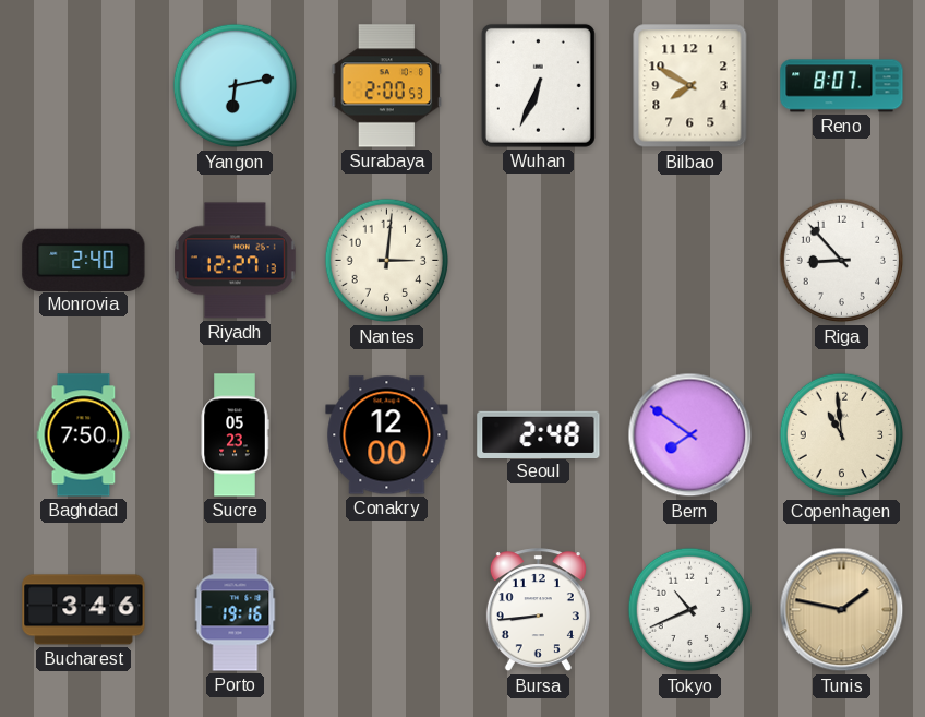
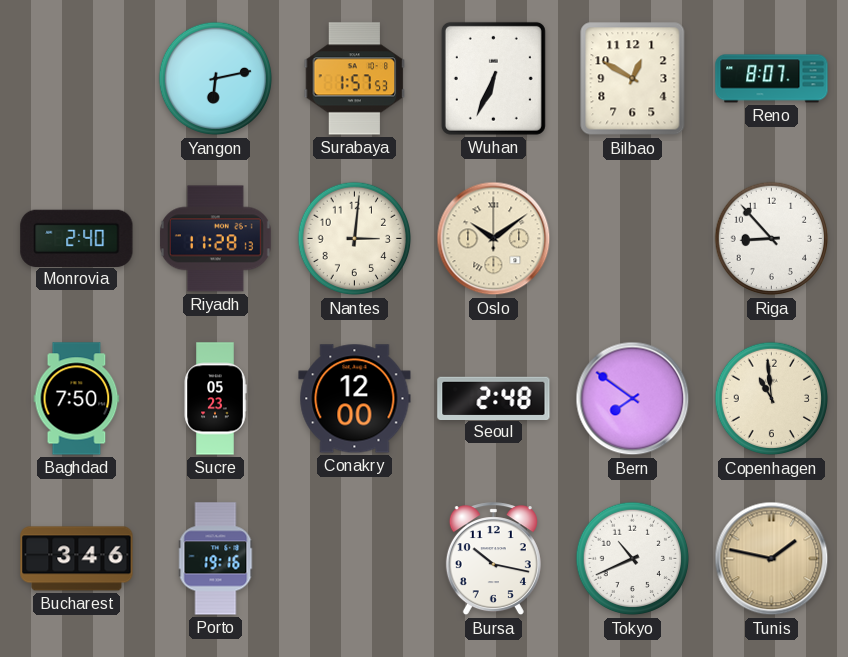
Surabaya: 2:00 -> 1:57 (355, 79)
Bilbao: 7:50 -> 12:50 (633, 79)
Riyadh: 12:27 -> 11:28 (215, 239)
Oslo: none -> 10:09 (494, 239)
Bursa: 8:44 -> 10:17 (493, 559)
